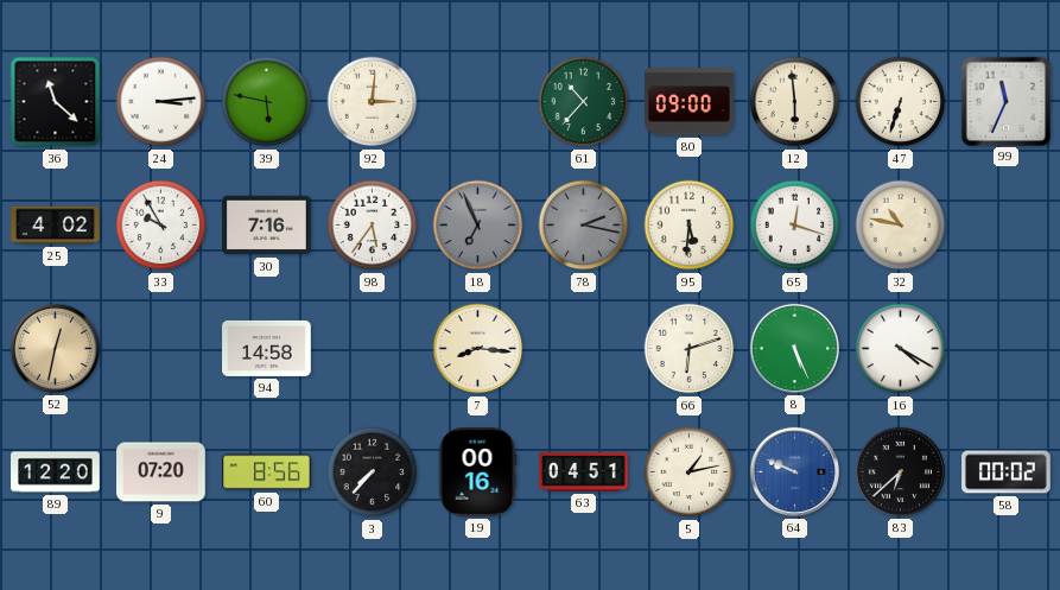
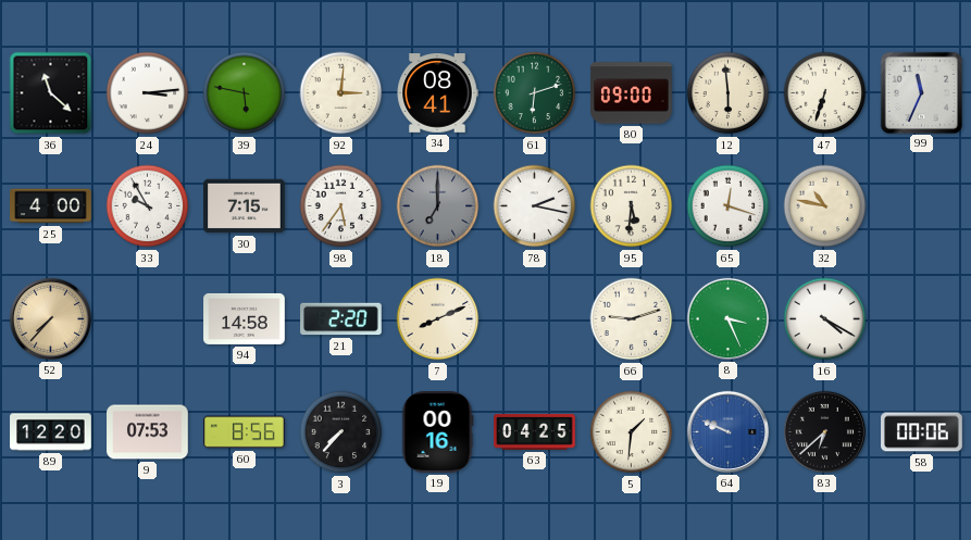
34: none -> 08:41 (437, 93)
61: 10:37 -> 6:12 (535, 93)
25: 4:02 -> 4:00 (51, 206)
30: 7:16 -> 7:15 (245, 206)
18: 6:56 -> 7:00 (438, 206)
78 dial: grey -> white (535, 206)
52: 12:32 -> 7:37 (50, 318)
21: none -> 2:20 (341, 319)
7: 8:16 -> 8:11 (438, 319)
66: 6:12 -> 9:12 (632, 319)
8: 5:26 -> 3:26 (727, 318)
9: 07:20 -> 07:53 (148, 432)
63: 04:51 -> 04:25 (535, 431)
5: 1:13 -> 1:31 (632, 432)
58: 00:02 -> 00:06 (922, 432)
